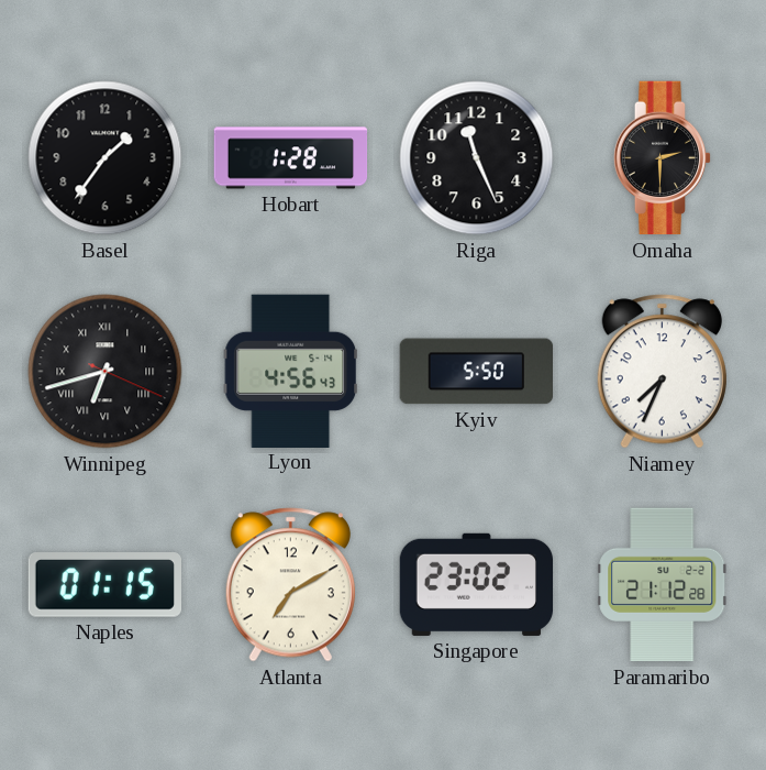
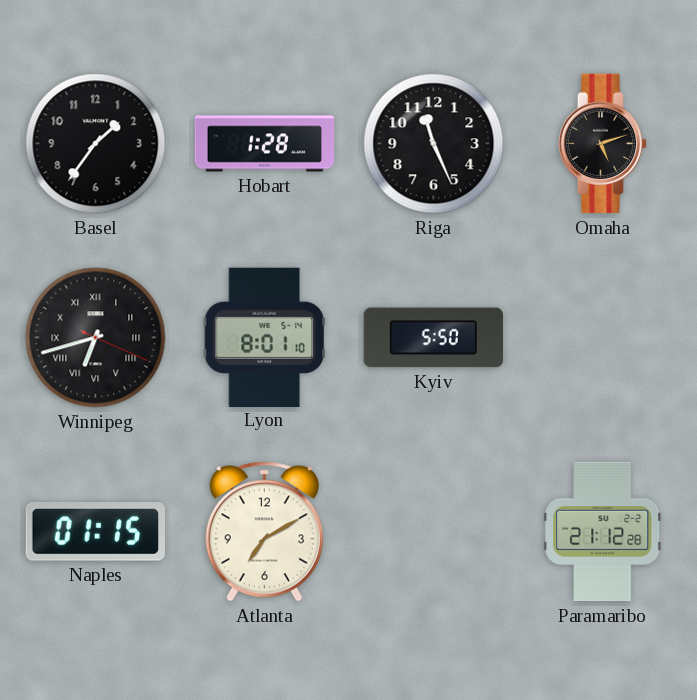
Omaha: 2:30 -> 5:12 (603, 144)
Lyon: 4:56 -> 8:01 (264, 337)
Niamey: 7:34 -> none (662, 372)
Singapore: 23:02 -> none (477, 584)
